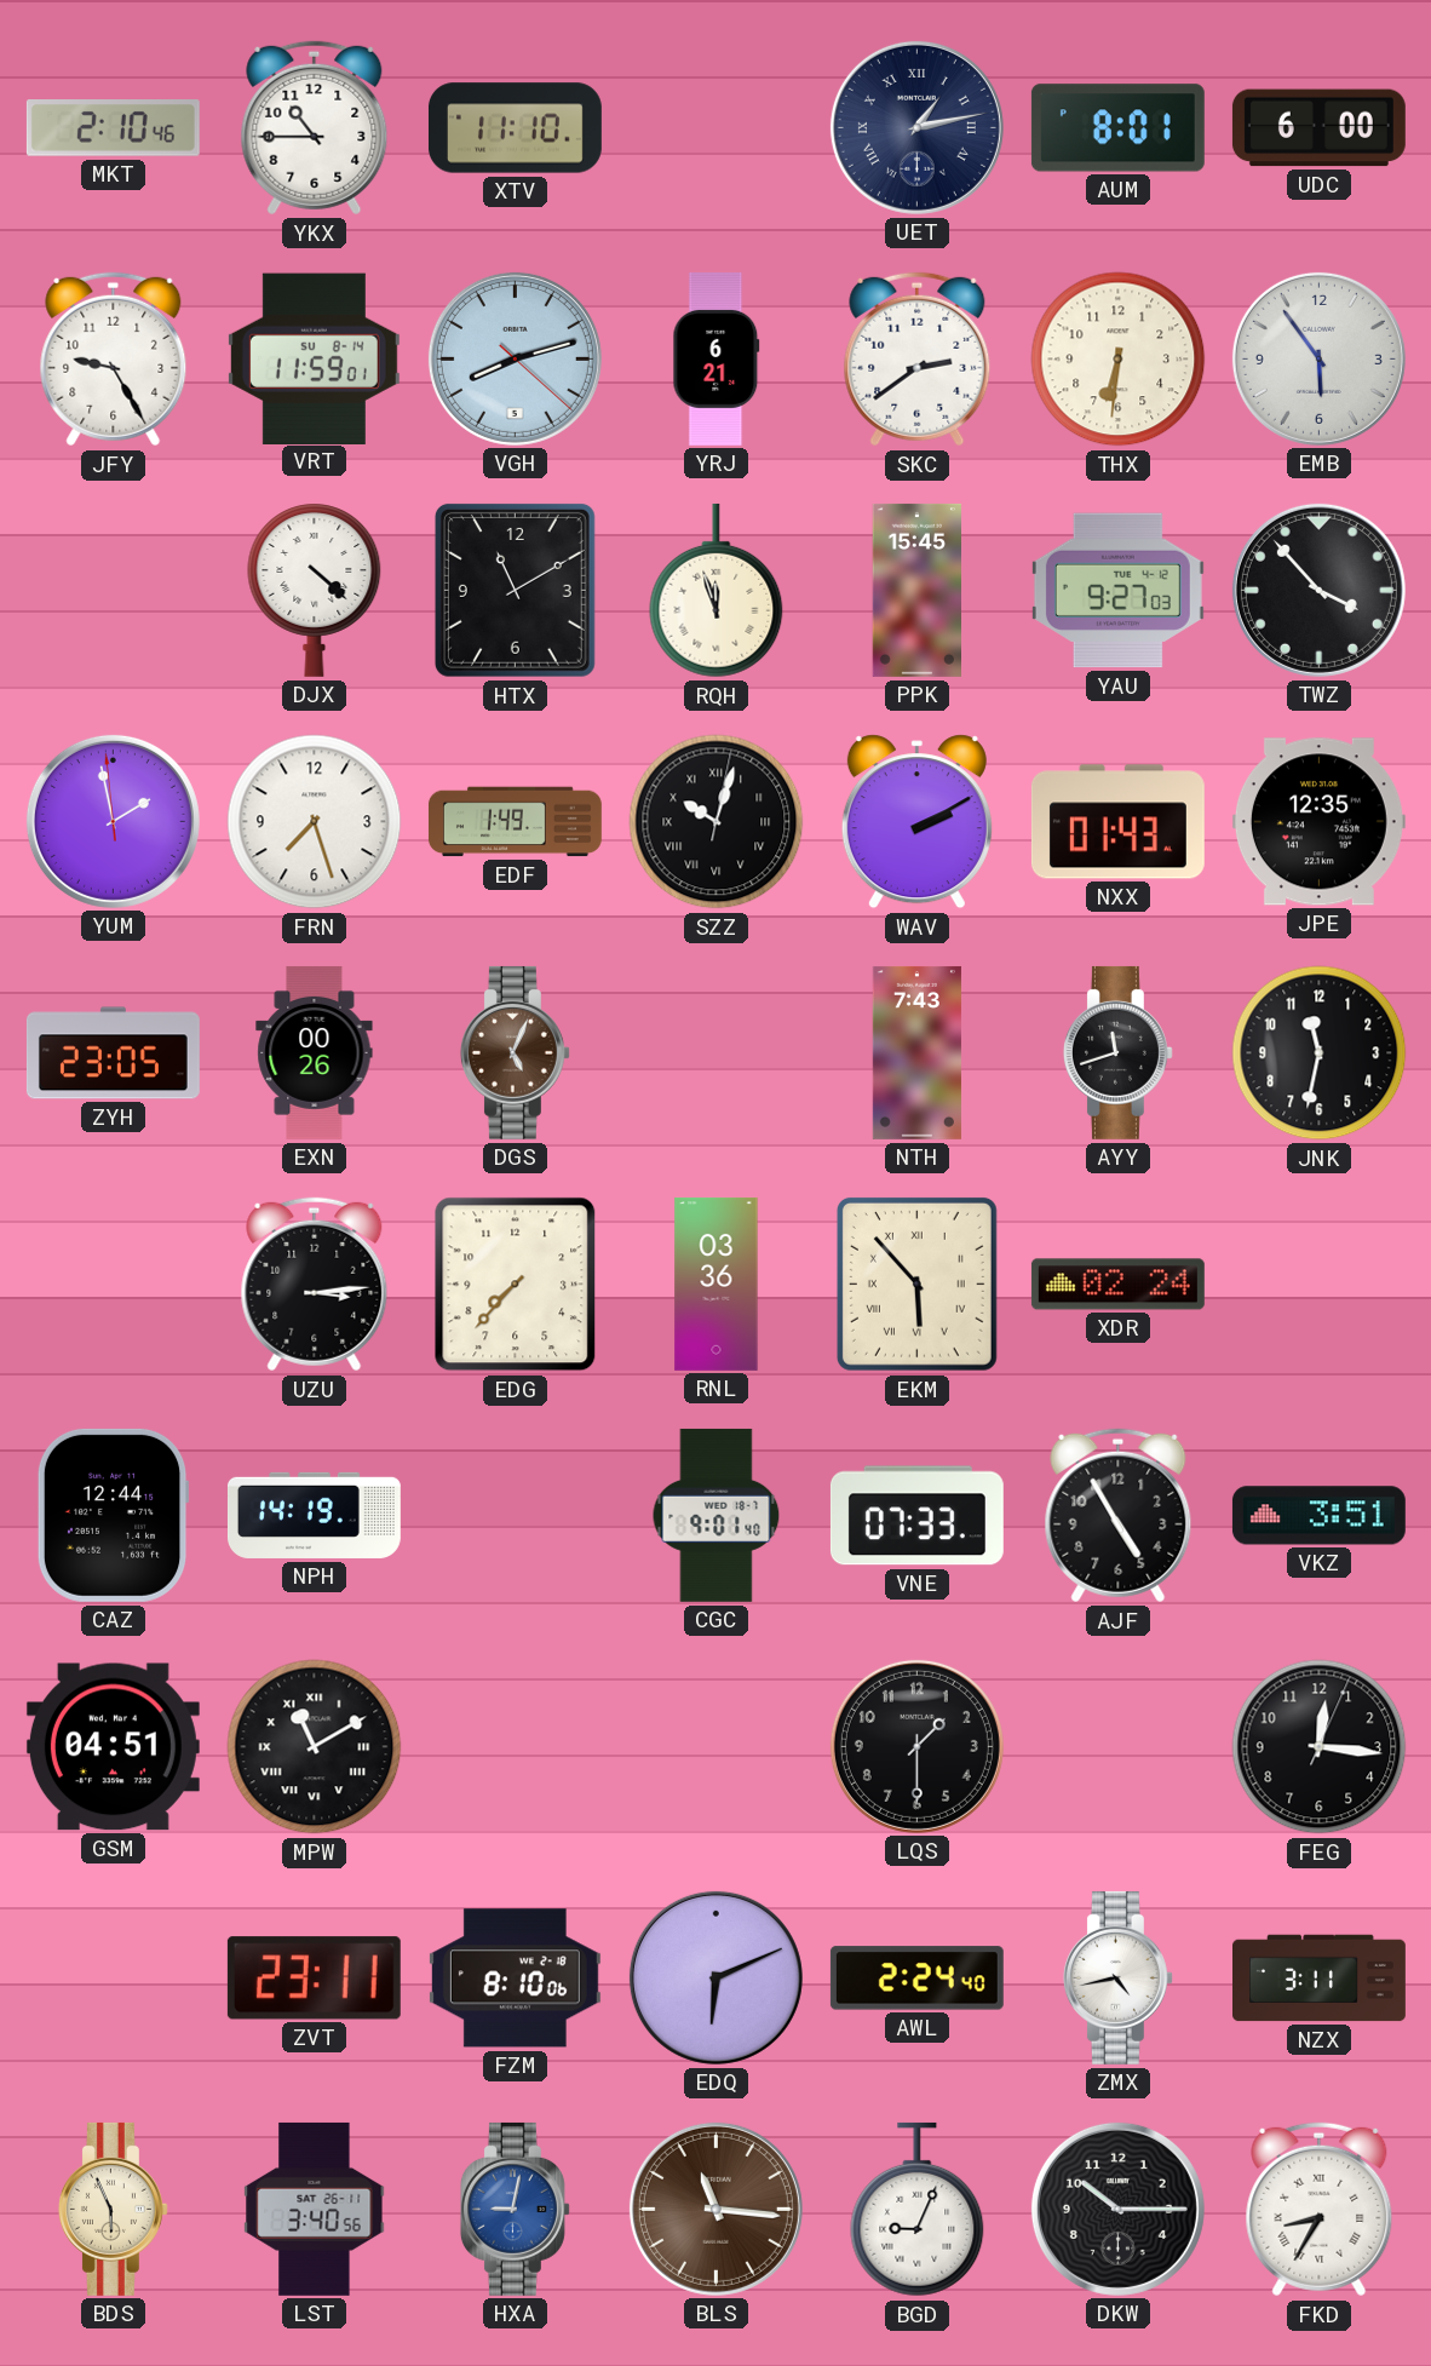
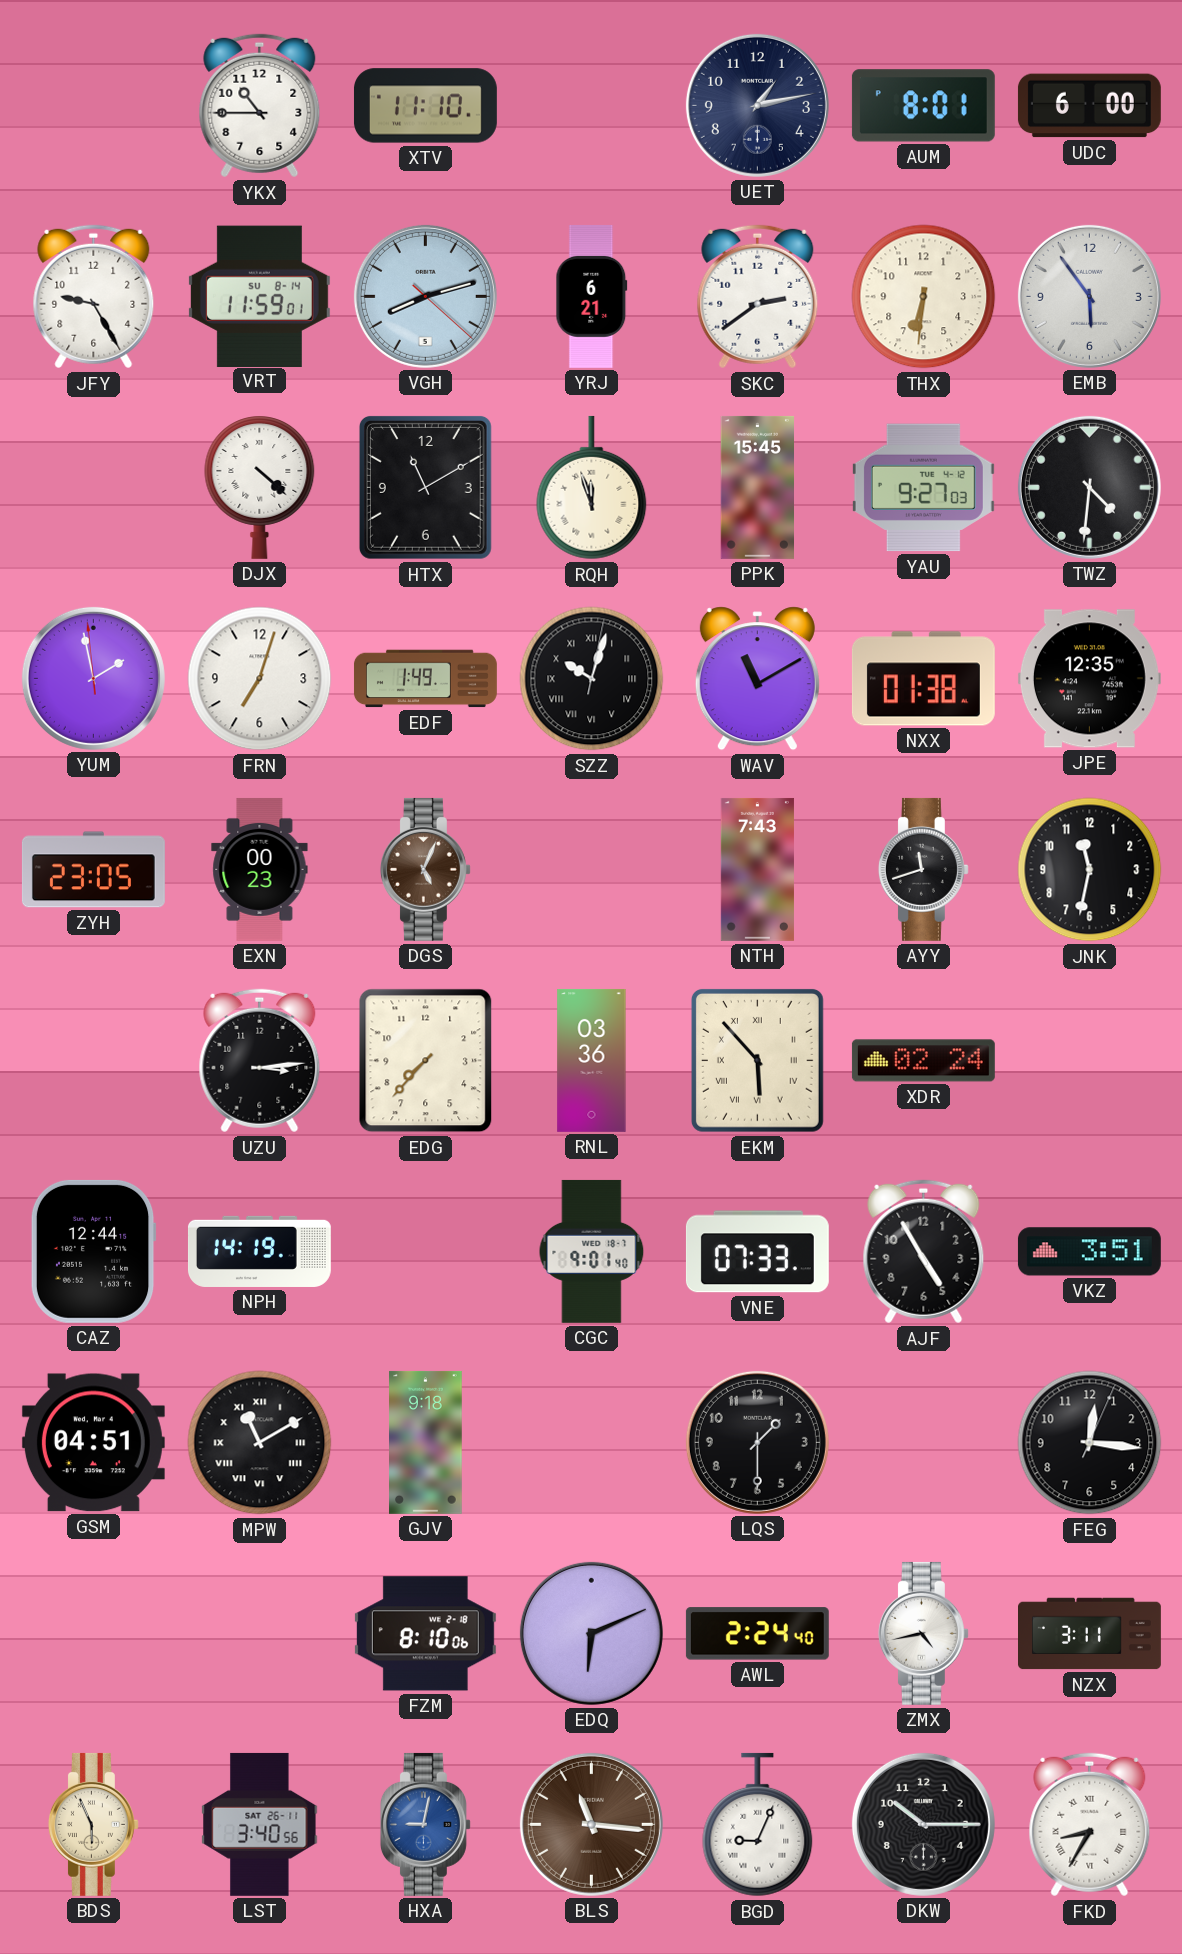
MKT: 2:10 -> none (113, 128)
UET numerals: Roman -> Arabic (757, 105)
TWZ: 3:53 -> 4:31 (1089, 487)
FRN: 7:27 -> 7:03 (260, 679)
WAV: 2:10 -> 11:10 (757, 679)
NXX: 01:43 -> 01:38 (923, 679)
EXN: 00:26 -> 00:23 (260, 869)
GJV: none -> 9:18 (426, 1442)
ZVT: 23:11 -> none (314, 1979)
